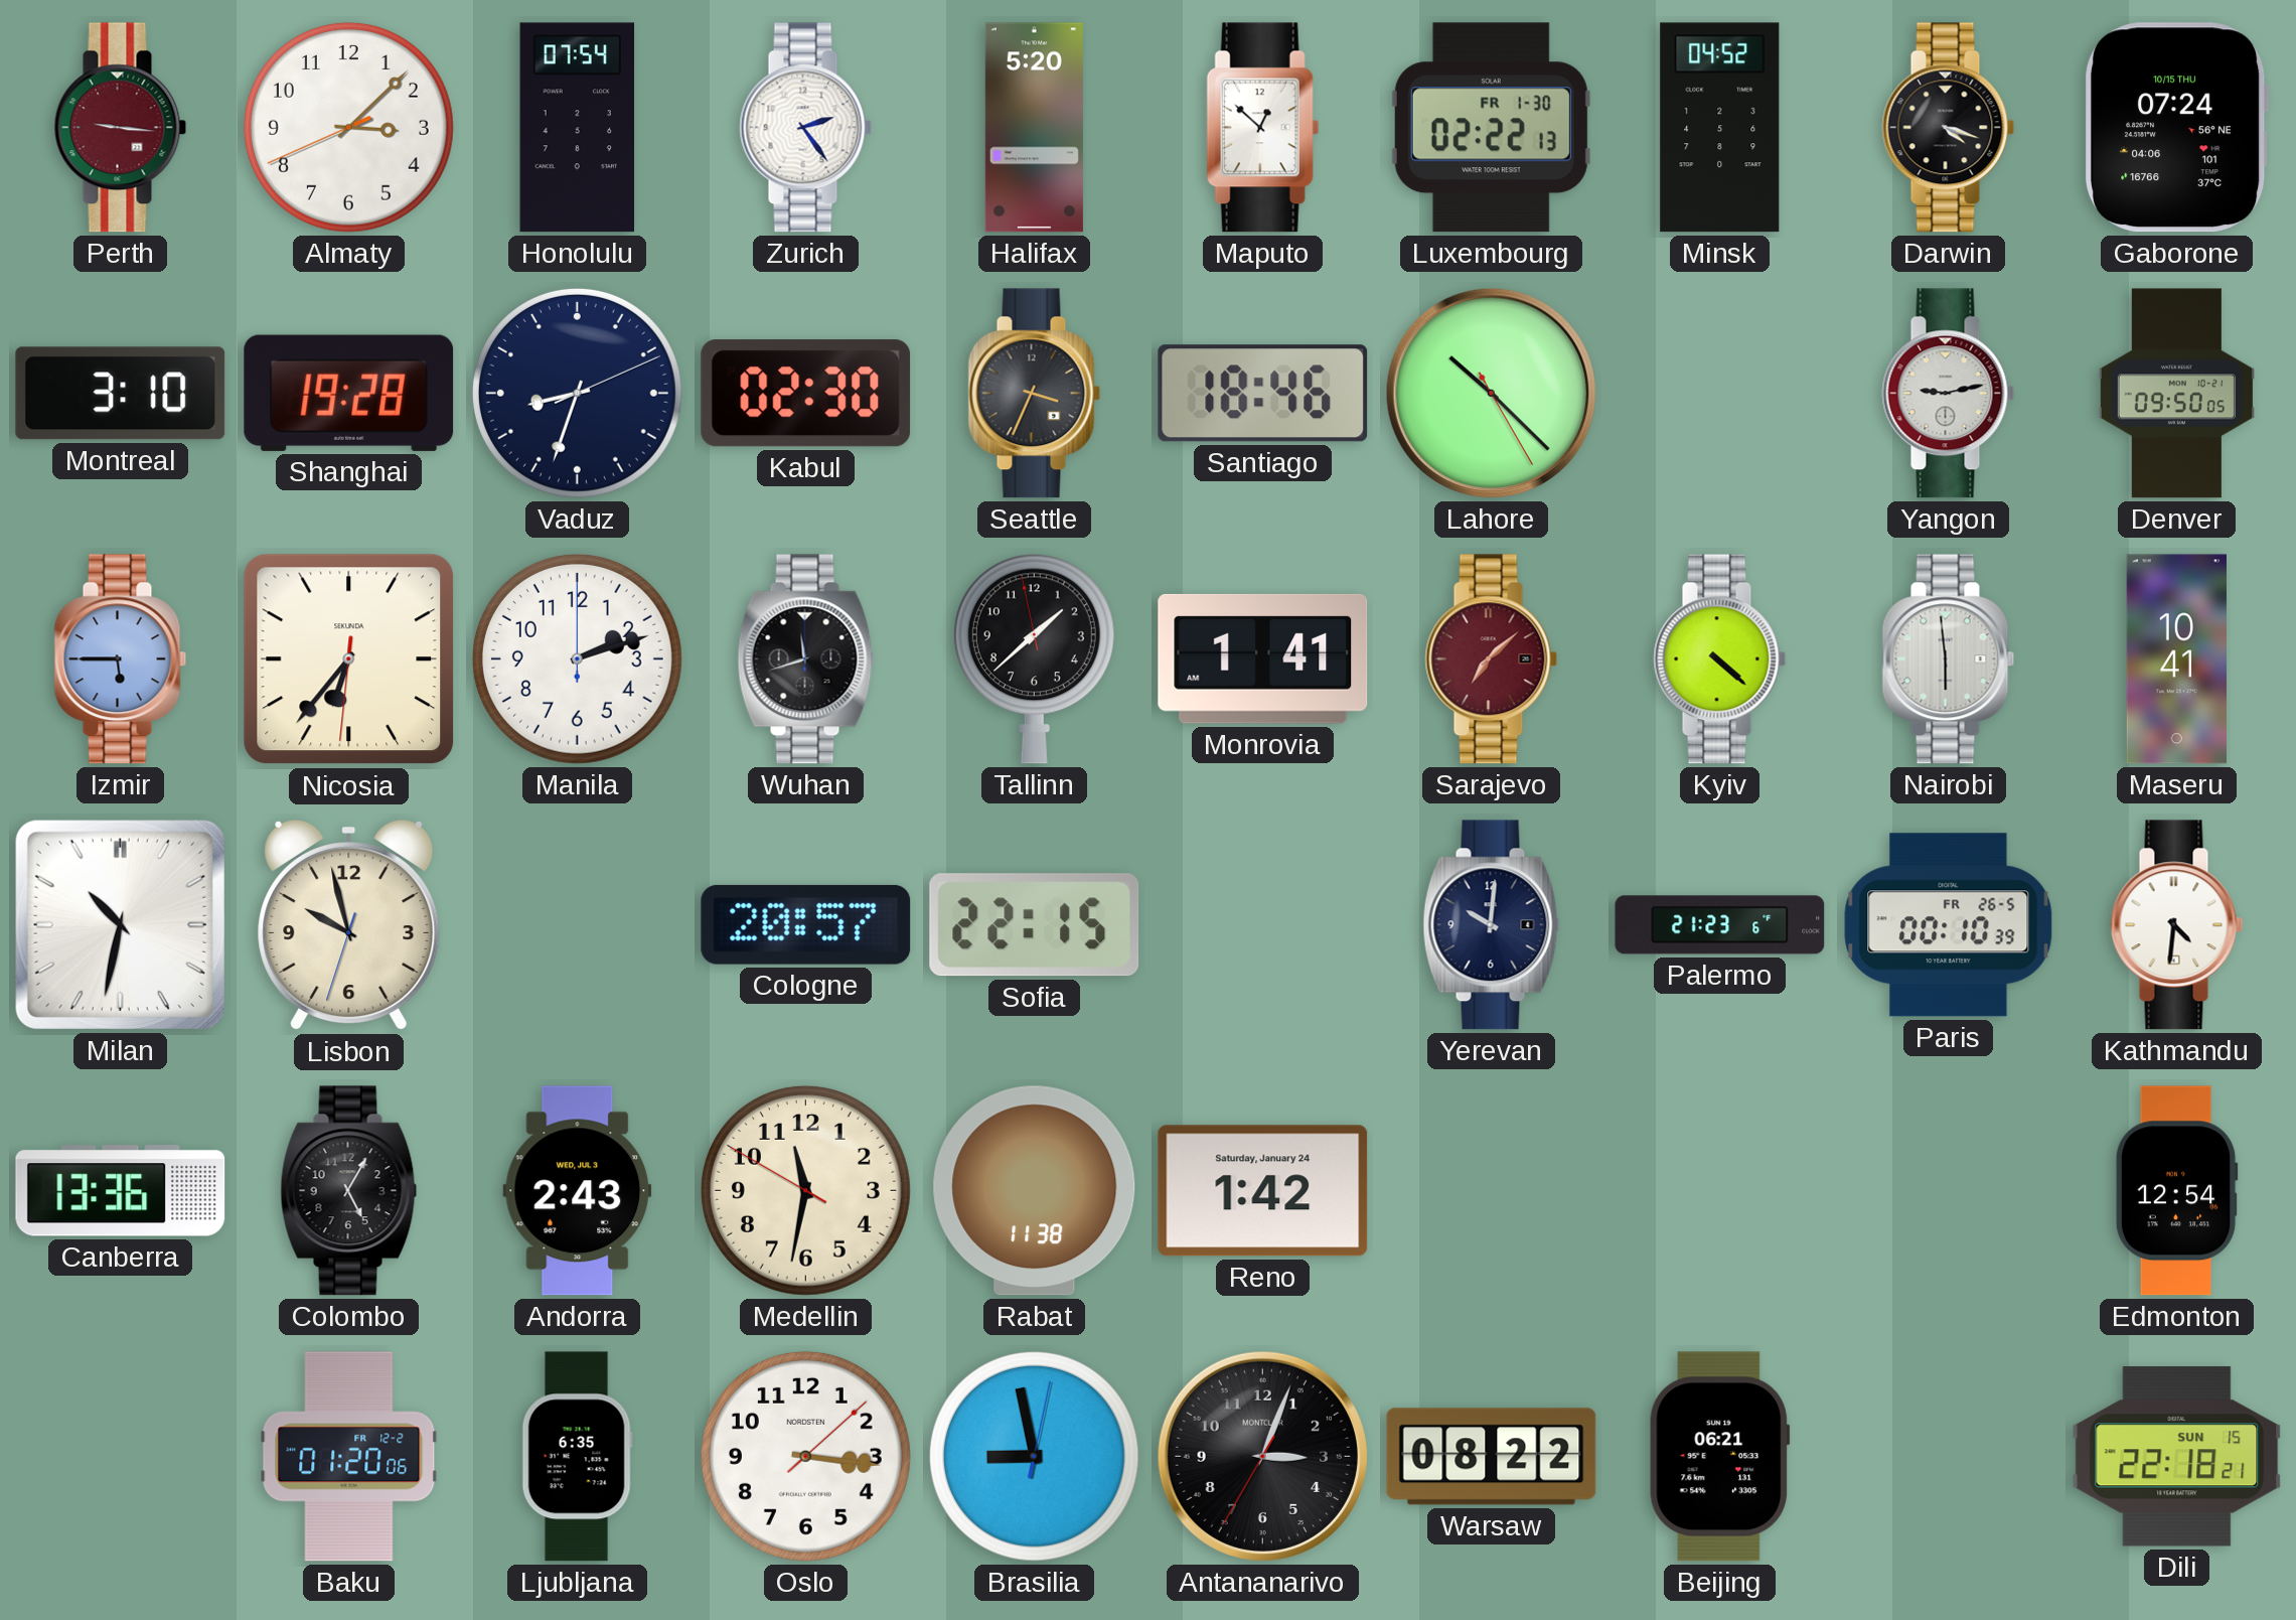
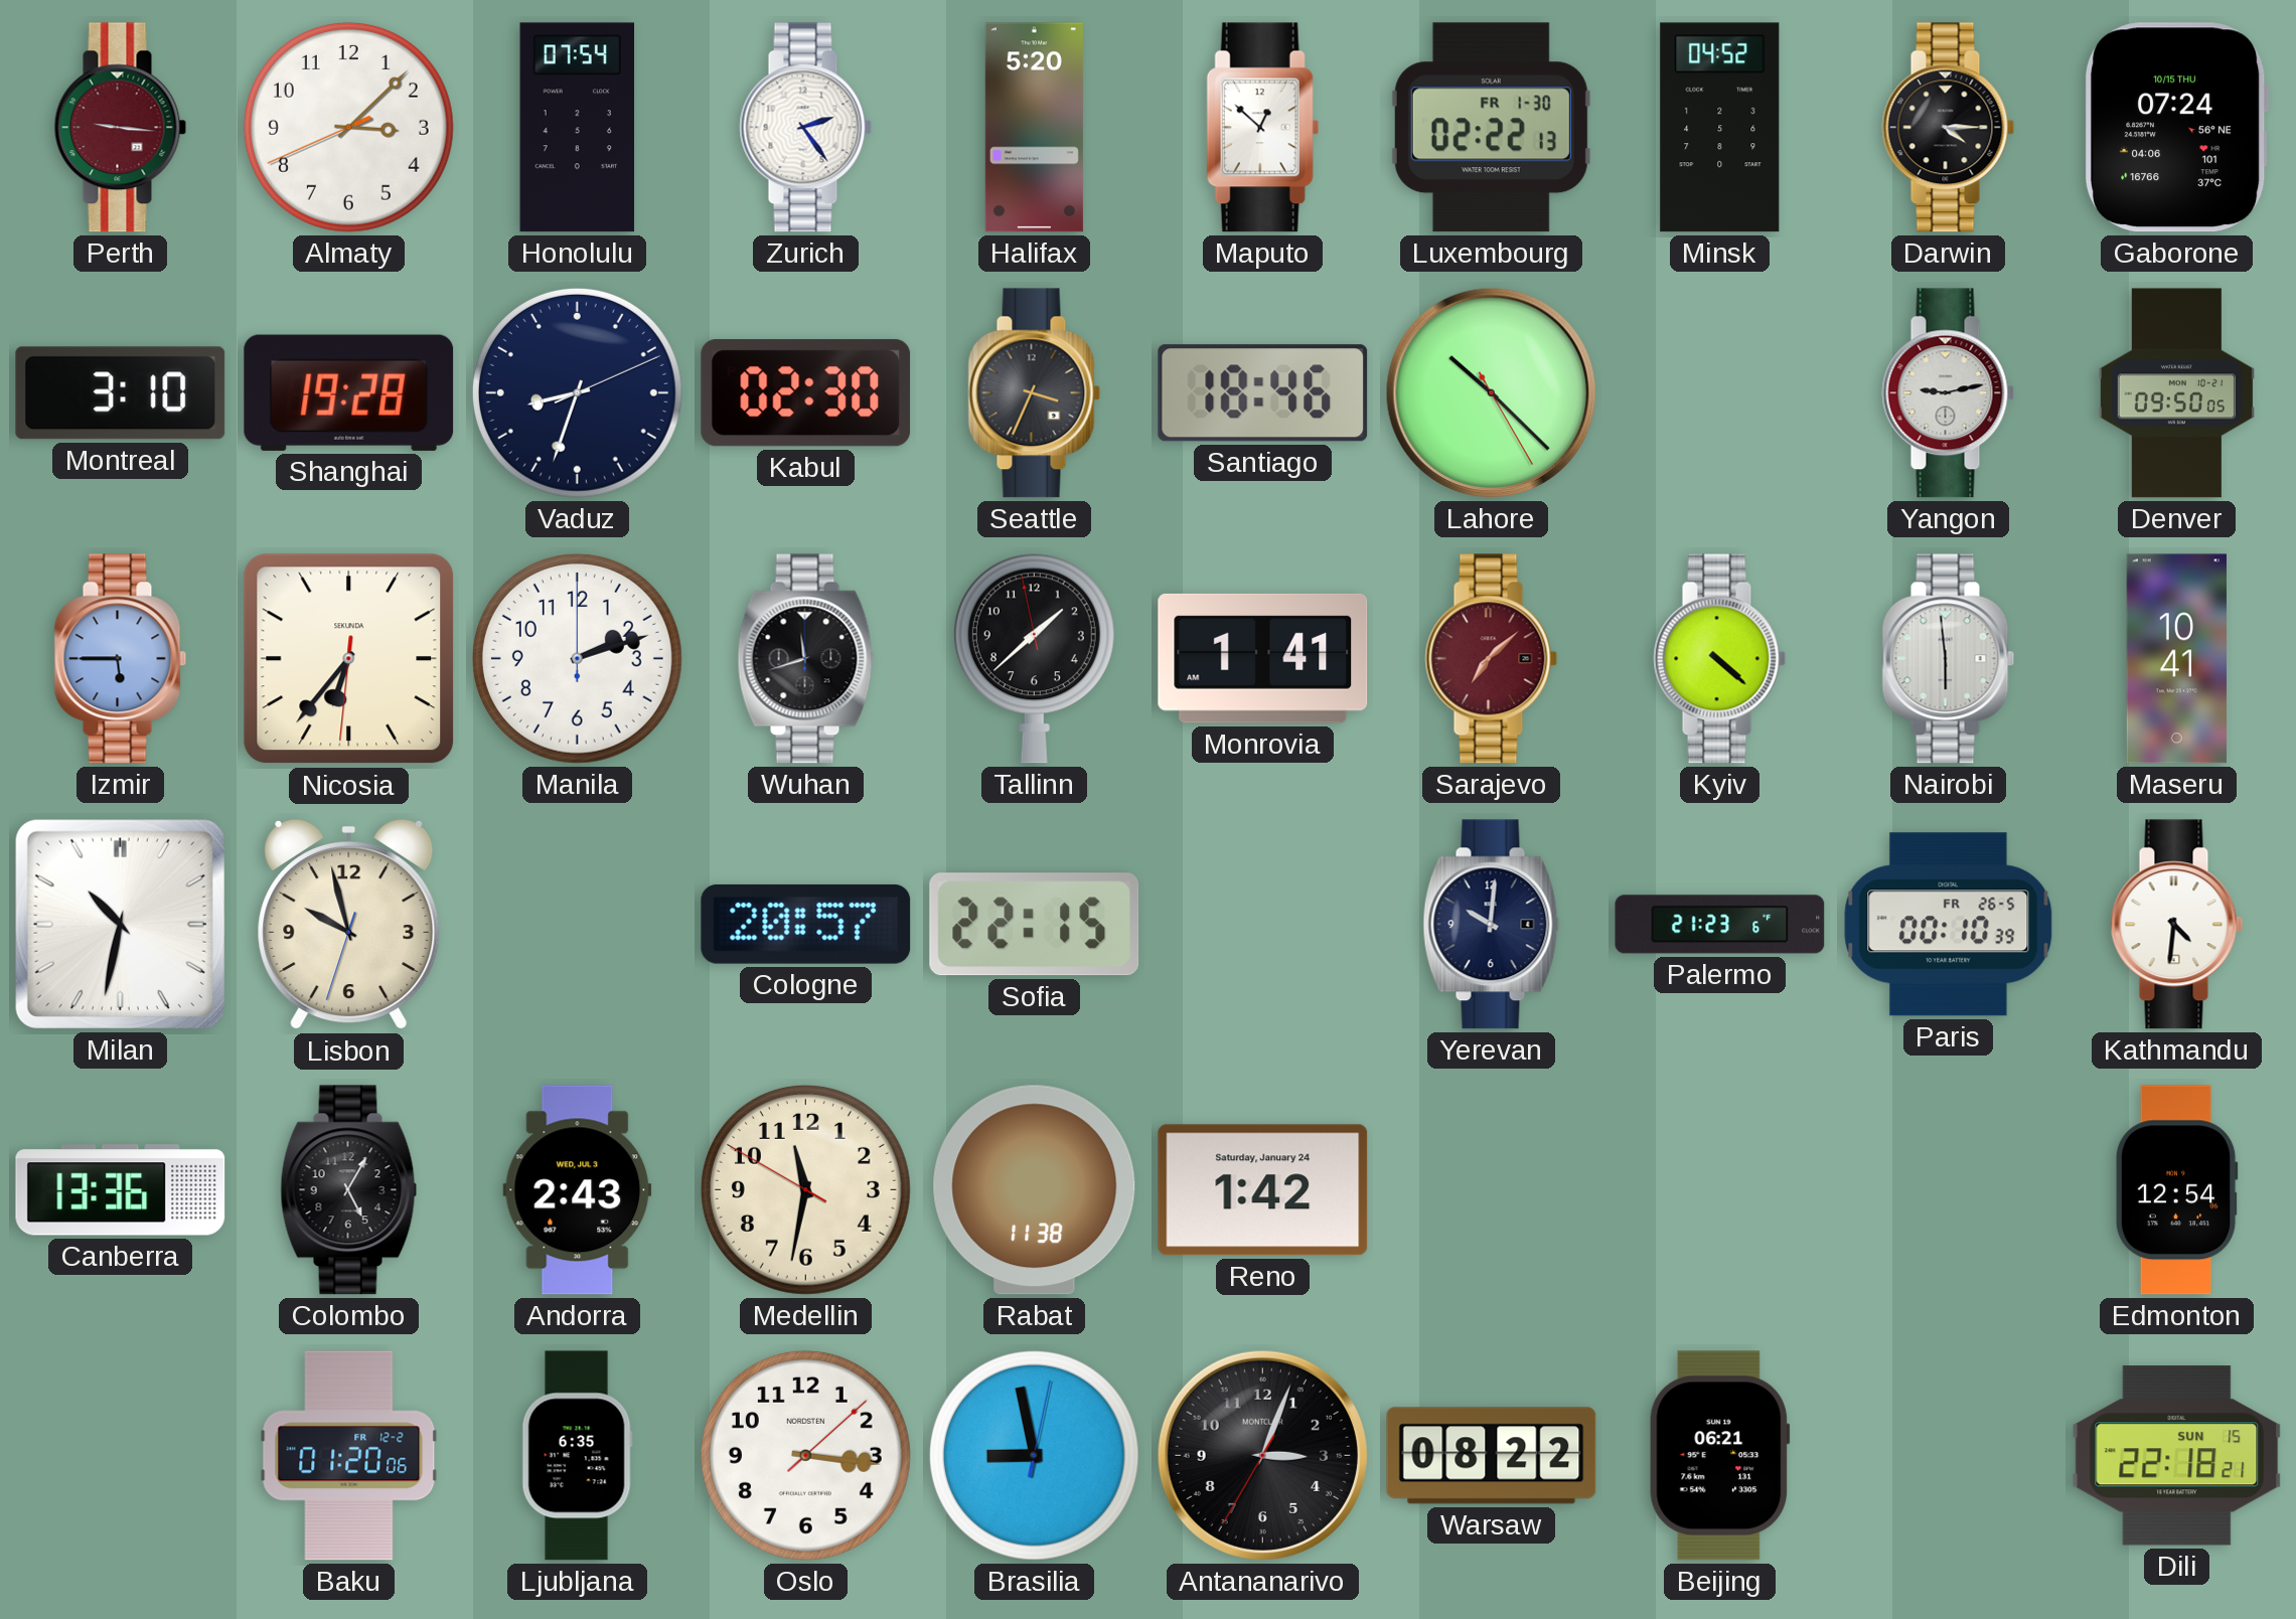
Darwin: 4:18 -> 4:15 (1949, 128)
